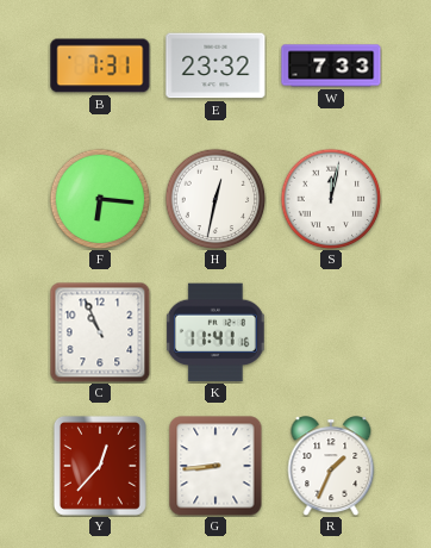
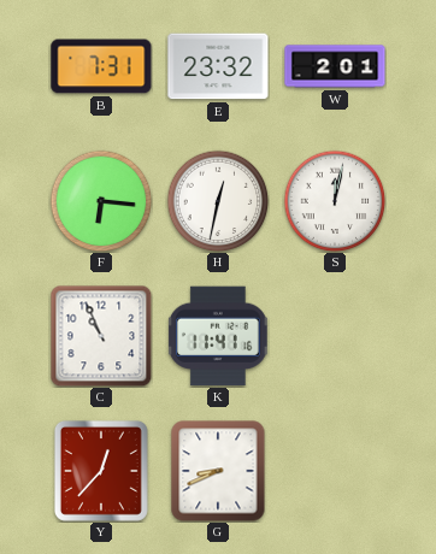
W: 7:33 -> 2:01 (335, 66)
G: 8:44 -> 8:41 (218, 471)
R: 1:34 -> none (331, 466)
